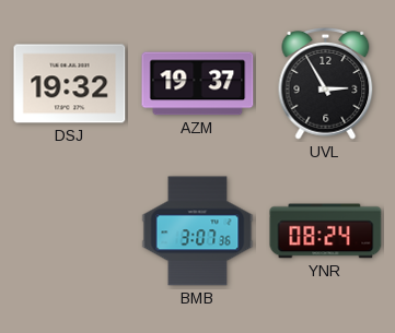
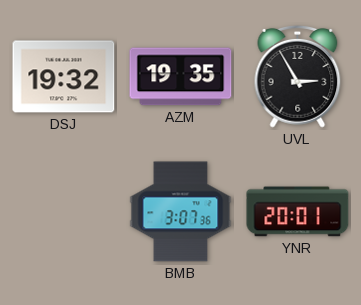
AZM: 19:37 -> 19:35 (181, 77)
YNR: 08:24 -> 20:01 (298, 212)
